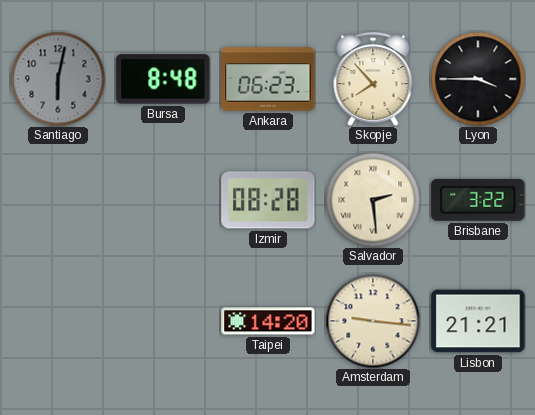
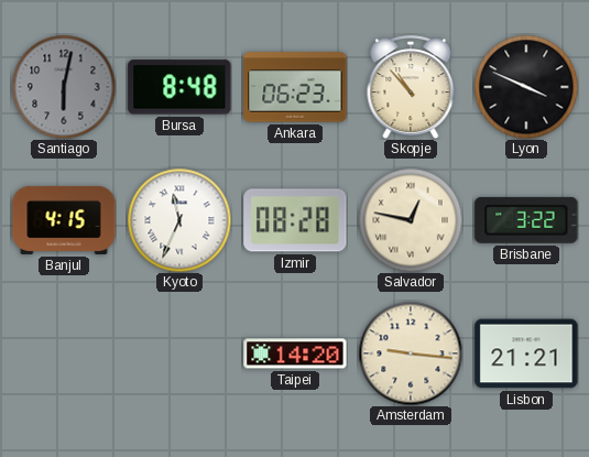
Skopje: 7:53 -> 10:53 (411, 87)
Lyon: 3:45 -> 3:49 (526, 87)
Banjul: none -> 4:15 (64, 220)
Kyoto: none -> 11:34 (179, 220)
Salvador: 2:29 -> 12:47 (411, 220)
